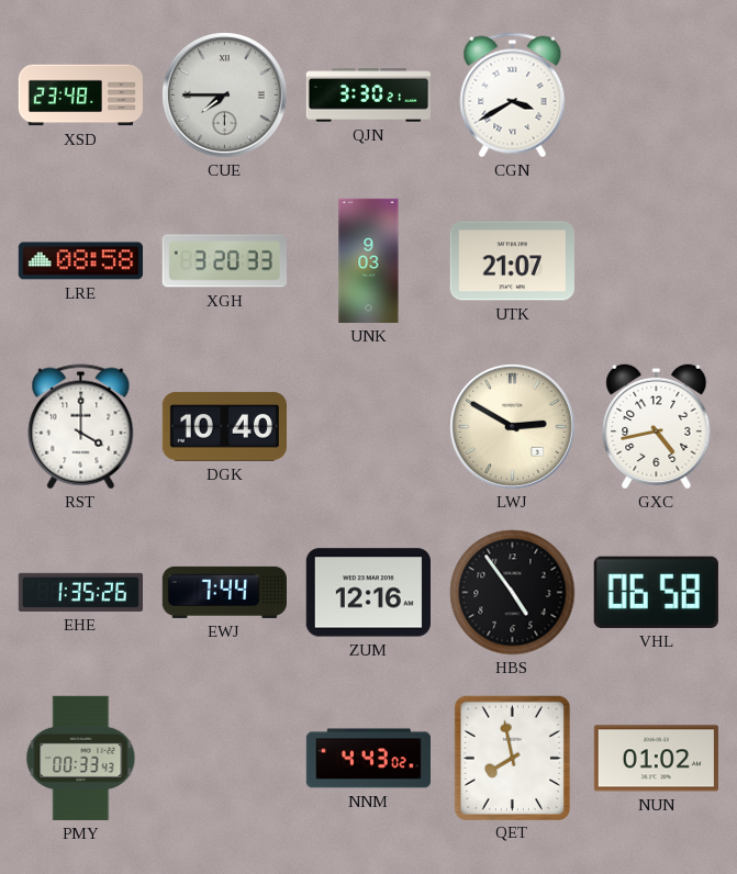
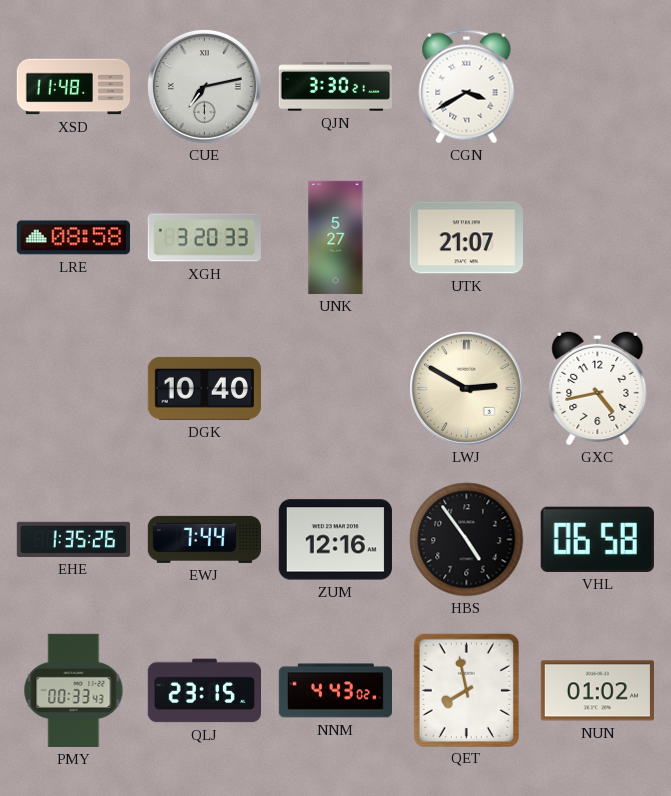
XSD: 23:48 -> 11:48 (74, 87)
CUE: 7:45 -> 7:13 (204, 86)
UNK: 9:03 -> 5:27 (336, 238)
RST: 4:00 -> none (81, 427)
QLJ: none -> 23:15 (204, 691)
